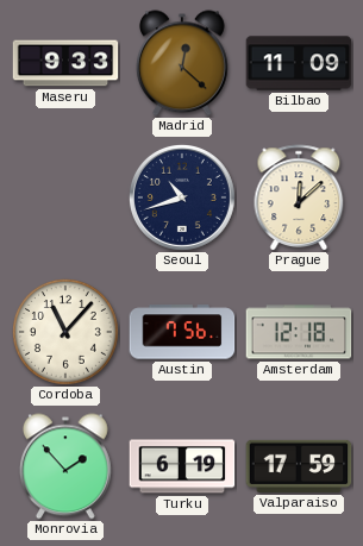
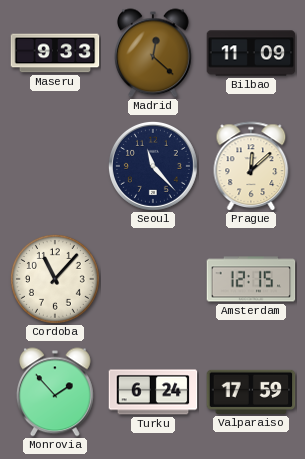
Seoul: 10:42 -> 11:23 (153, 166)
Austin: 7:56 -> none (182, 332)
Amsterdam: 12:18 -> 12:15 (251, 279)
Turku: 6:19 -> 6:24 (153, 392)
